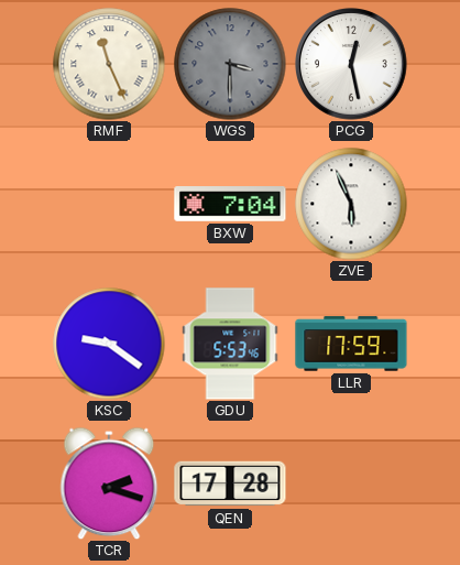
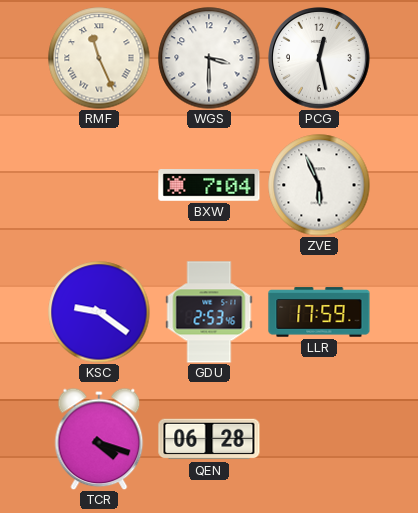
WGS dial: grey -> white (209, 58)
GDU: 5:53 -> 2:53 (209, 312)
TCR: 2:18 -> 4:18 (99, 439)
QEN: 17:28 -> 06:28 (209, 439)
